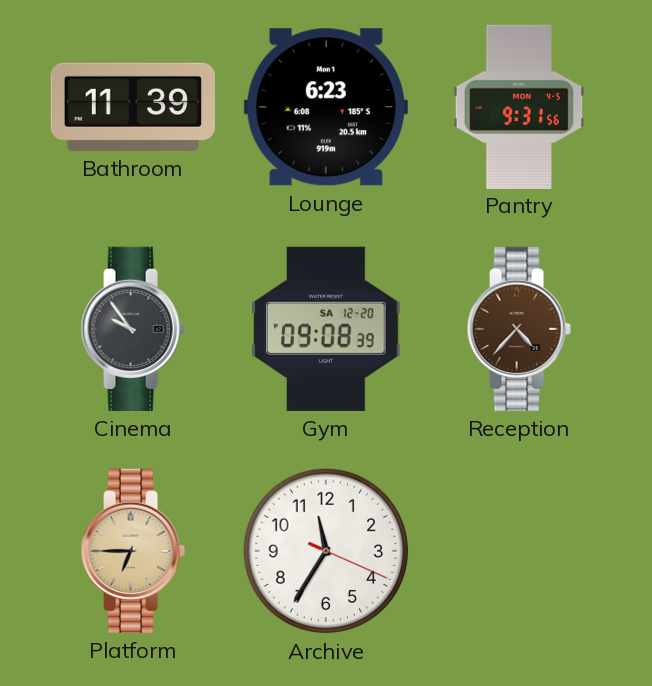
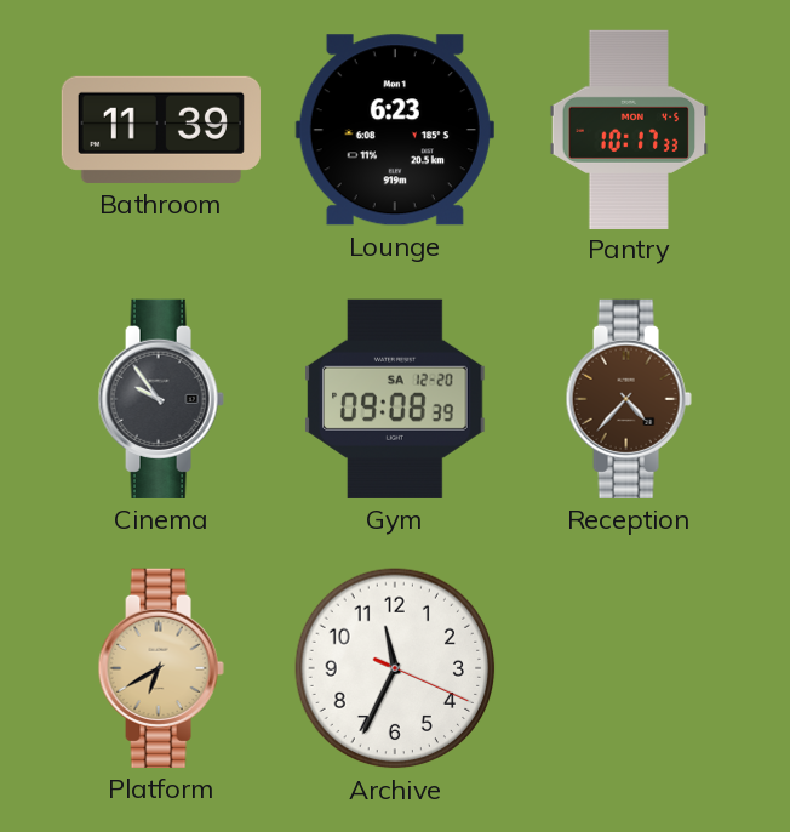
Pantry: 9:31 -> 10:17 (629, 129)
Platform: 6:45 -> 6:40 (161, 668)
Archive: 11:35 -> 11:34 (395, 668)
